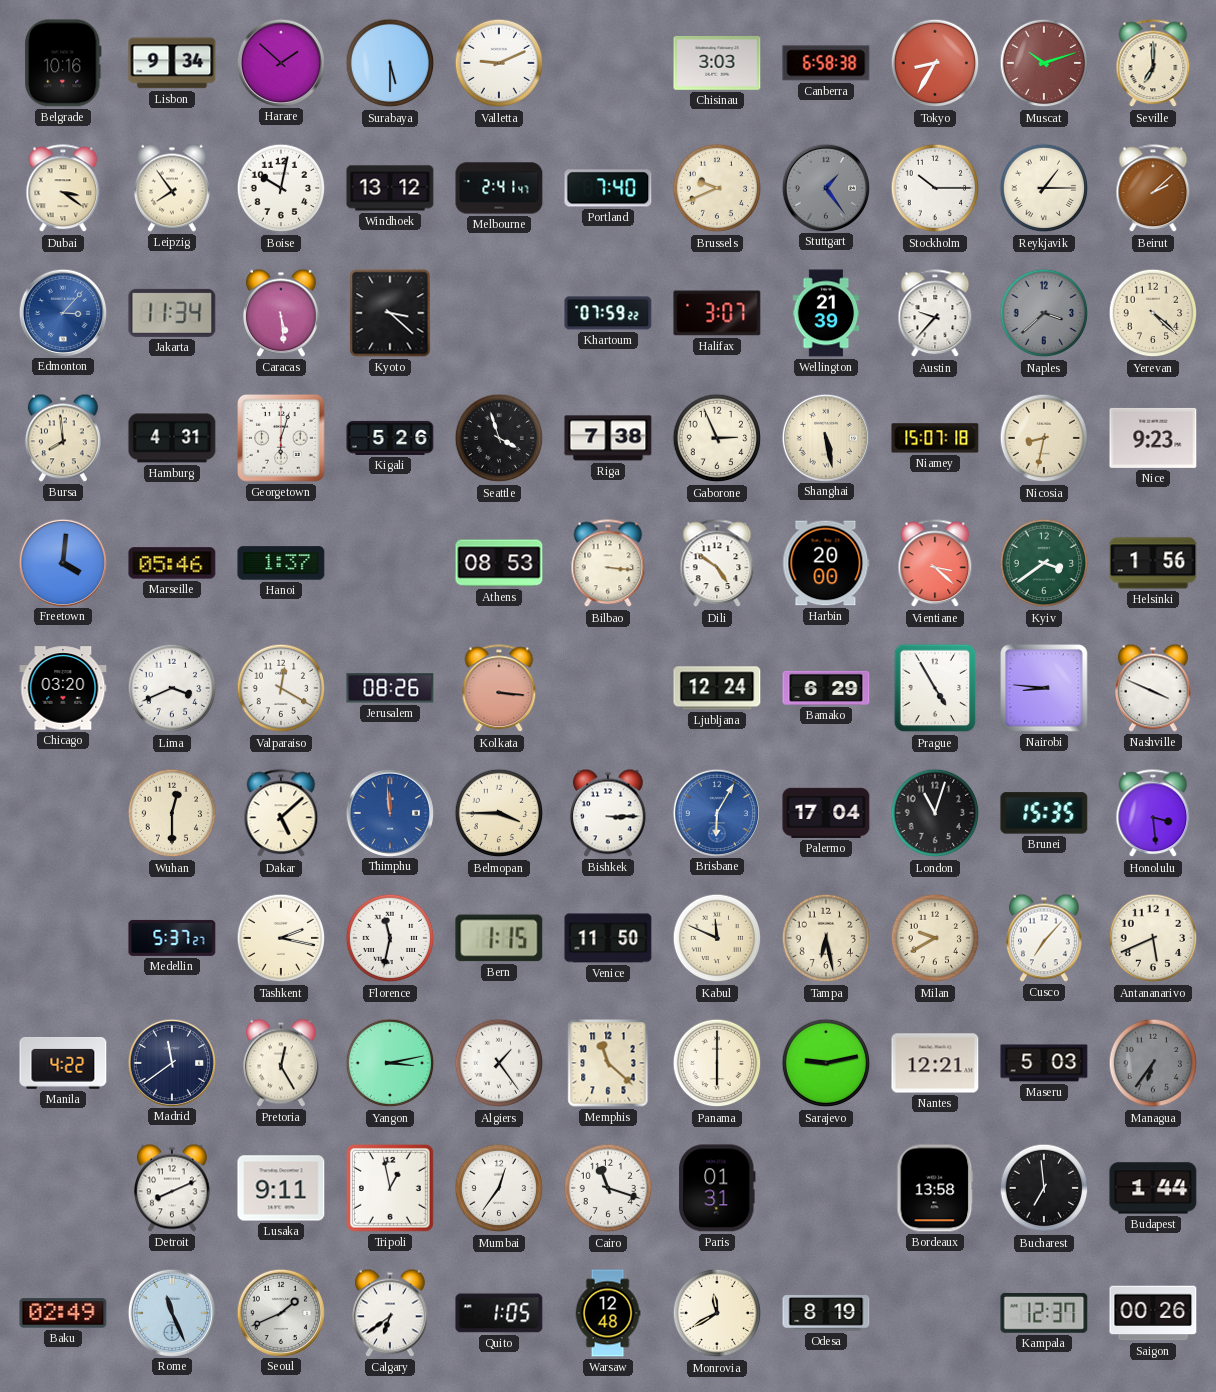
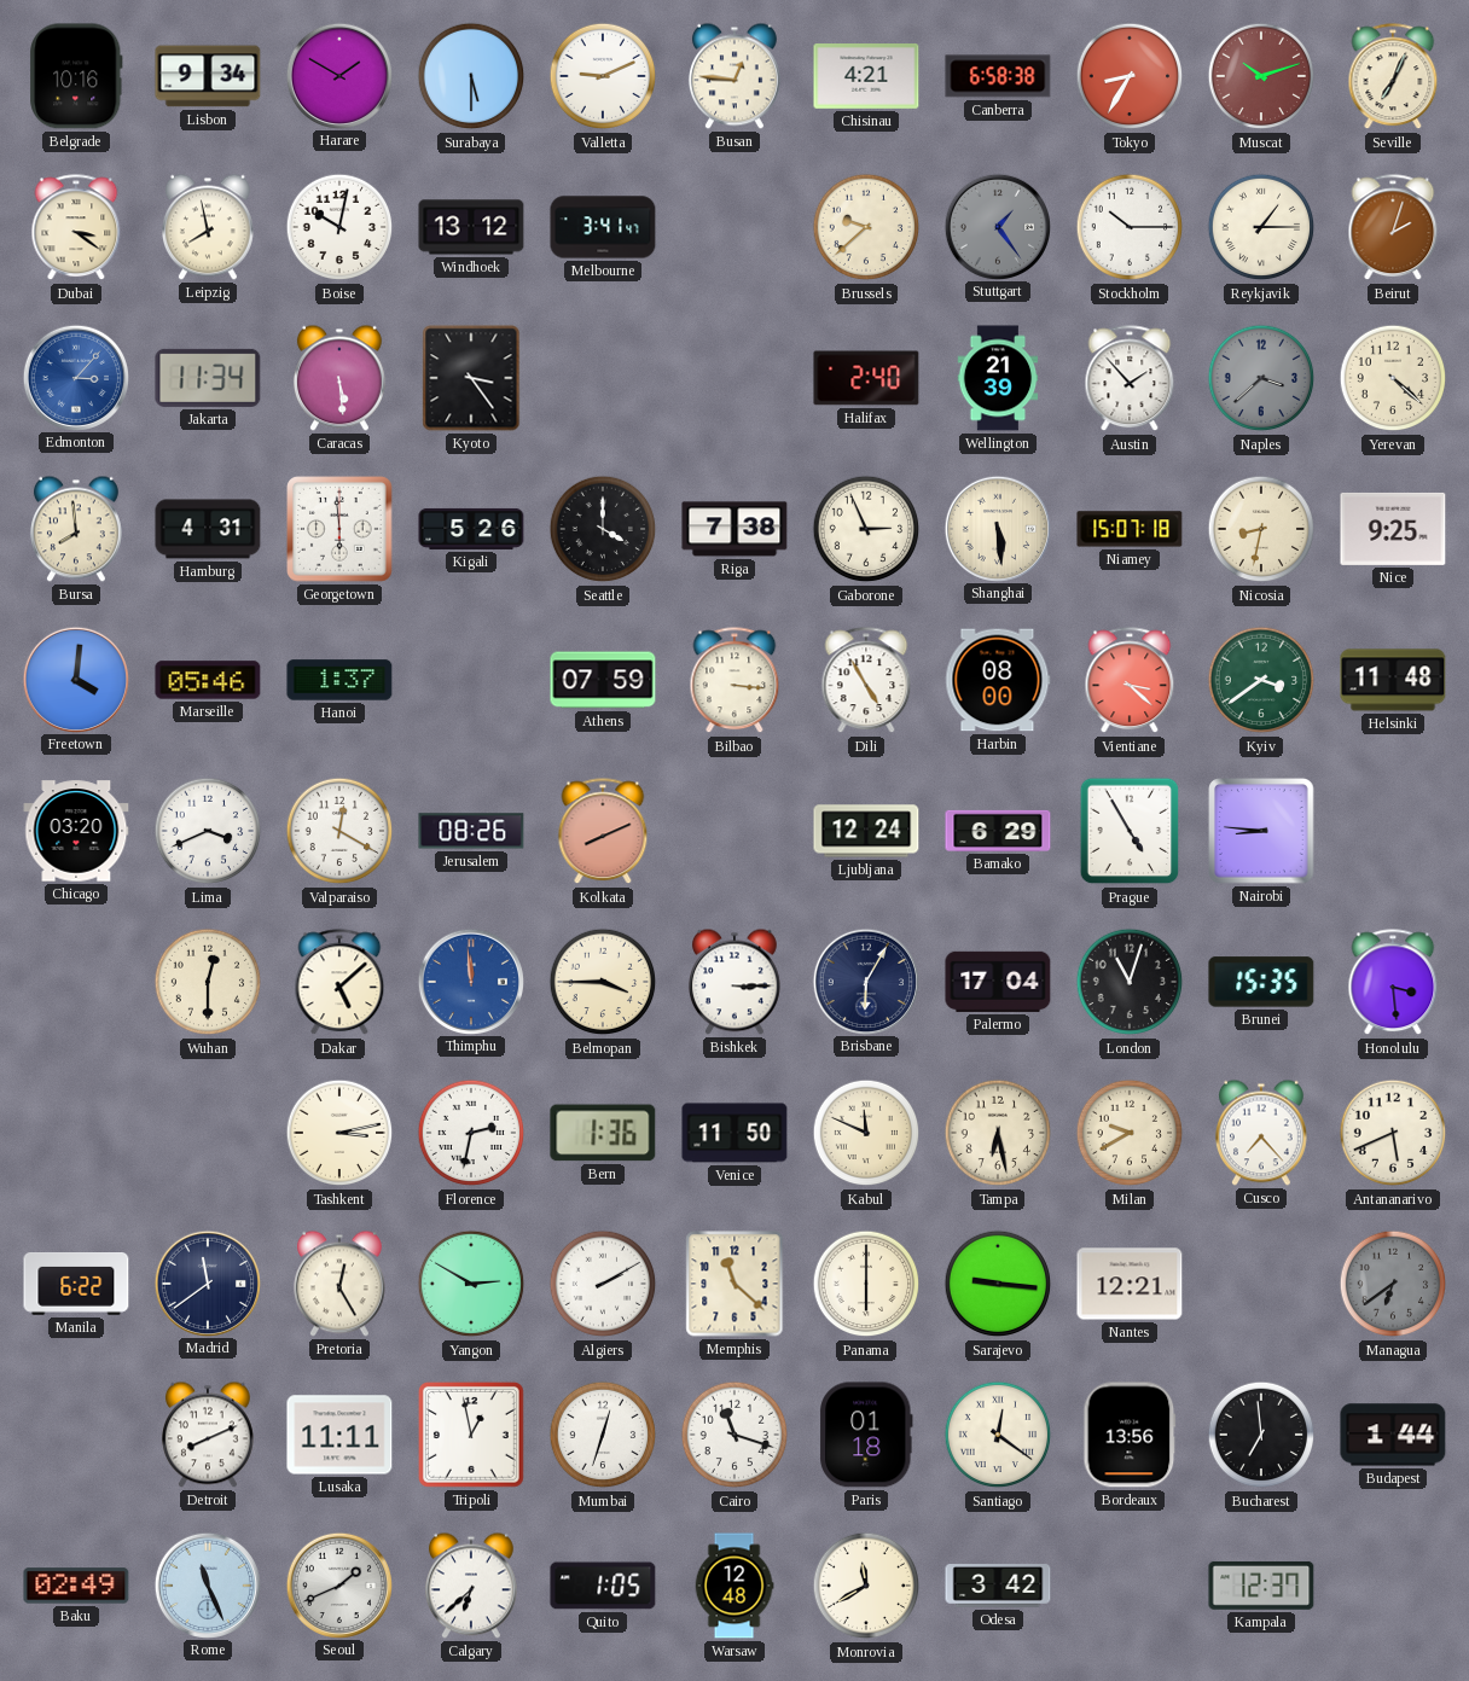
Harare: 1:52 -> 1:50 (338, 75)
Busan: none -> 12:46 (734, 76)
Chisinau: 3:03 -> 4:21 (866, 77)
Seville: 7:00 -> 7:04 (1393, 77)
Leipzig: 7:54 -> 7:58 (208, 227)
Melbourne: 2:41 -> 3:41 (603, 227)
Portland: 7:40 -> none (608, 188)
Brussels: 9:41 -> 9:38 (866, 227)
Beirut: 2:08 -> 2:03 (1393, 228)
Kyoto: 3:22 -> 3:24 (471, 378)
Khartoum: 07:59 -> none (608, 313)
Halifax: 3:07 -> 2:40 (866, 378)
Austin: 9:37 -> 1:53 (1130, 379)
Georgetown: 6:03 -> 5:59 (339, 529)
Seattle: 3:57 -> 4:00 (603, 529)
Shanghai: 5:28 -> 5:29 (997, 528)
Nice: 9:23 -> 9:25 (1393, 529)
Athens: 08:53 -> 07:59 (603, 680)
Dili: 4:51 -> 4:55 (866, 681)
Harbin: 20:00 -> 08:00 (998, 680)
Helsinki: 1:56 -> 11:48 (1393, 680)
Kolkata: 3:16 -> 8:11 (603, 832)
Nashville: 3:49 -> none (1153, 688)
Brisbane dial: blue -> navy (865, 981)
Medellin: 5:37 -> none (172, 938)
Tashkent: 2:17 -> 3:13 (339, 1133)
Florence: 11:32 -> 2:32 (471, 1133)
Bern: 1:15 -> 1:36 (603, 1133)
Cusco: 7:07 -> 7:23 (1261, 1133)
Manila: 4:22 -> 6:22 (76, 1285)
Yangon: 3:13 -> 2:50 (471, 1284)
Algiers: 1:24 -> 2:10 (603, 1284)
Sarajevo: 9:13 -> 9:16 (998, 1284)
Maseru: 5:03 -> none (1044, 1063)
Managua: 6:36 -> 6:39 (1393, 1284)
Lusaka: 9:11 -> 11:11 (339, 1435)
Mumbai: 12:36 -> 12:33 (603, 1435)
Paris: 01:31 -> 01:18 (867, 1435)
Santiago: none -> 12:21 (998, 1435)
Bordeaux: 13:58 -> 13:56 (1130, 1435)
Calgary: 6:39 -> 6:38 (471, 1586)
Odesa: 8:19 -> 3:42 (998, 1586)
Saigon: 00:26 -> none (1153, 1313)
